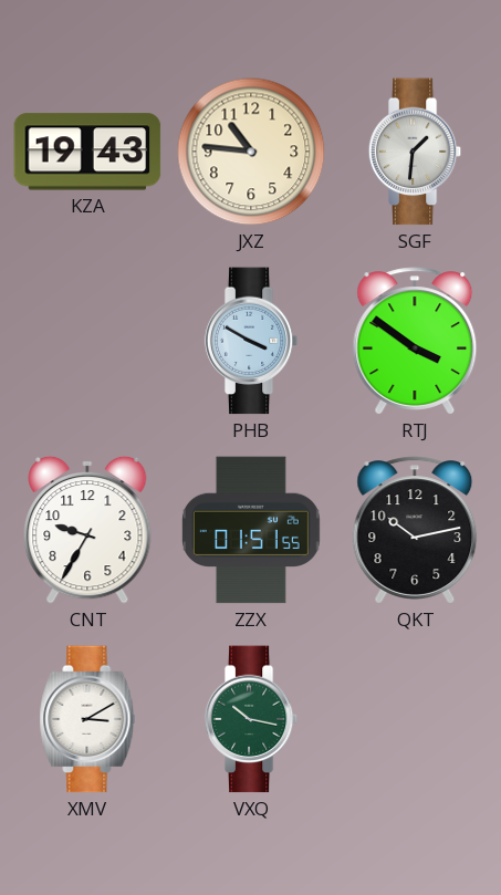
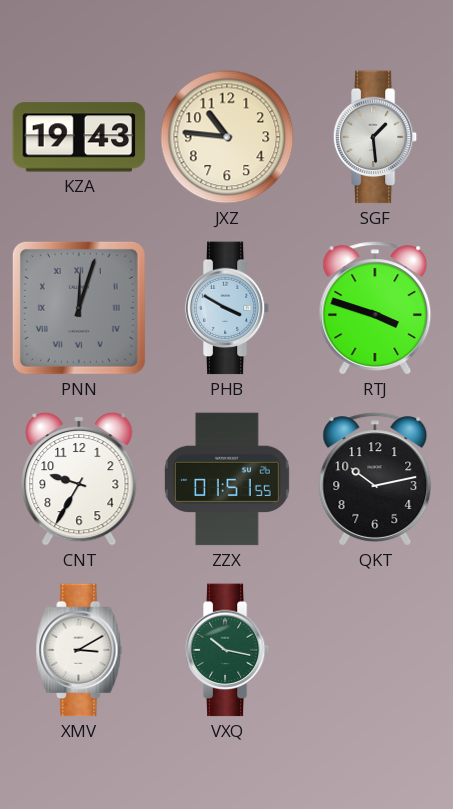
SGF: 1:31 -> 1:29 (375, 137)
PNN: none -> 12:03 (79, 308)
RTJ: 3:51 -> 3:48 (375, 308)
